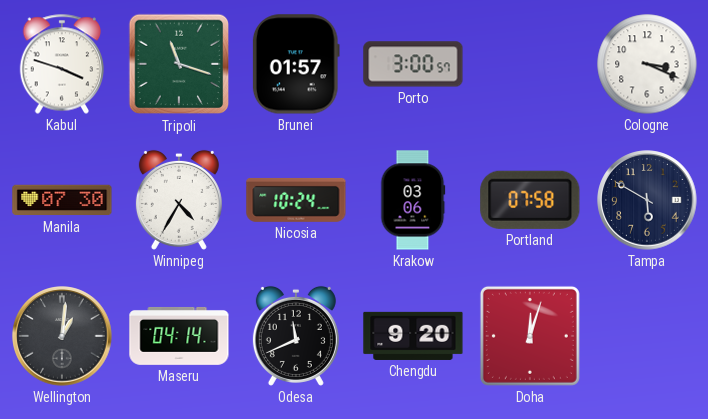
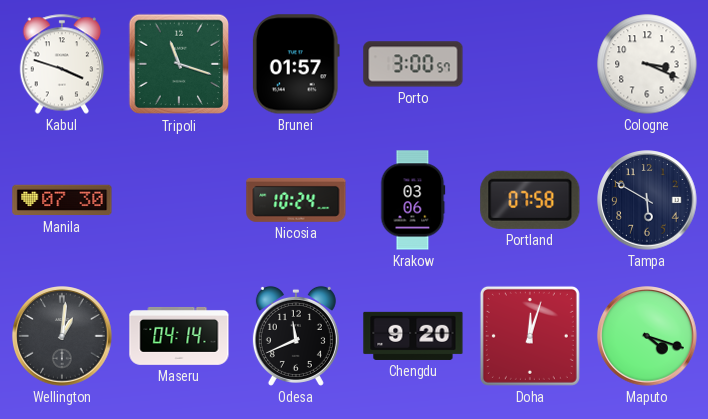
Winnipeg: 4:35 -> none (179, 200)
Maputo: none -> 4:18 (647, 336)
